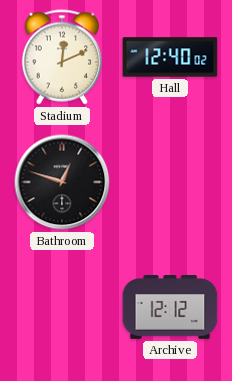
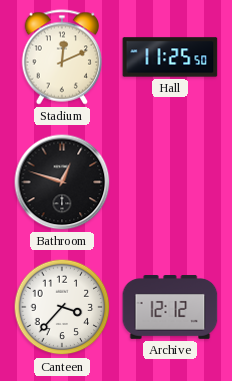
Hall: 12:40 -> 11:25 (170, 57)
Canteen: none -> 3:37 (62, 307)
